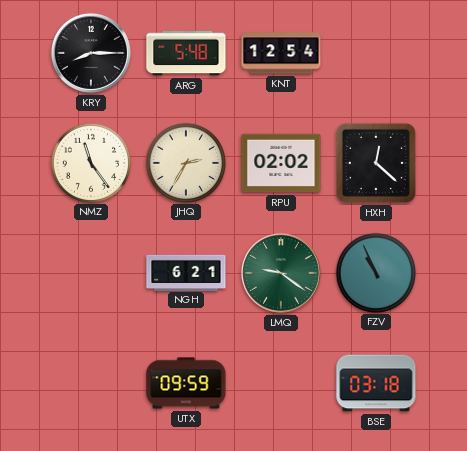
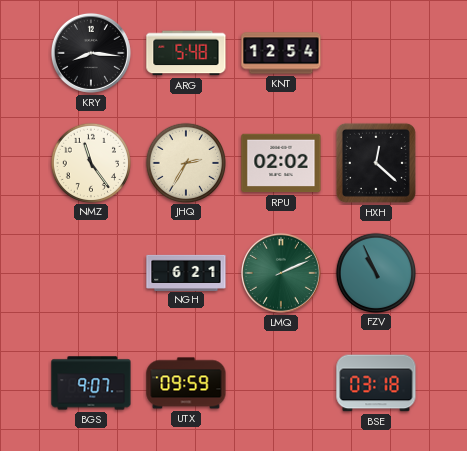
KRY: 8:15 -> 8:16 (91, 53)
LMQ: 9:21 -> 2:11 (281, 273)
BGS: none -> 9:07 (91, 383)
